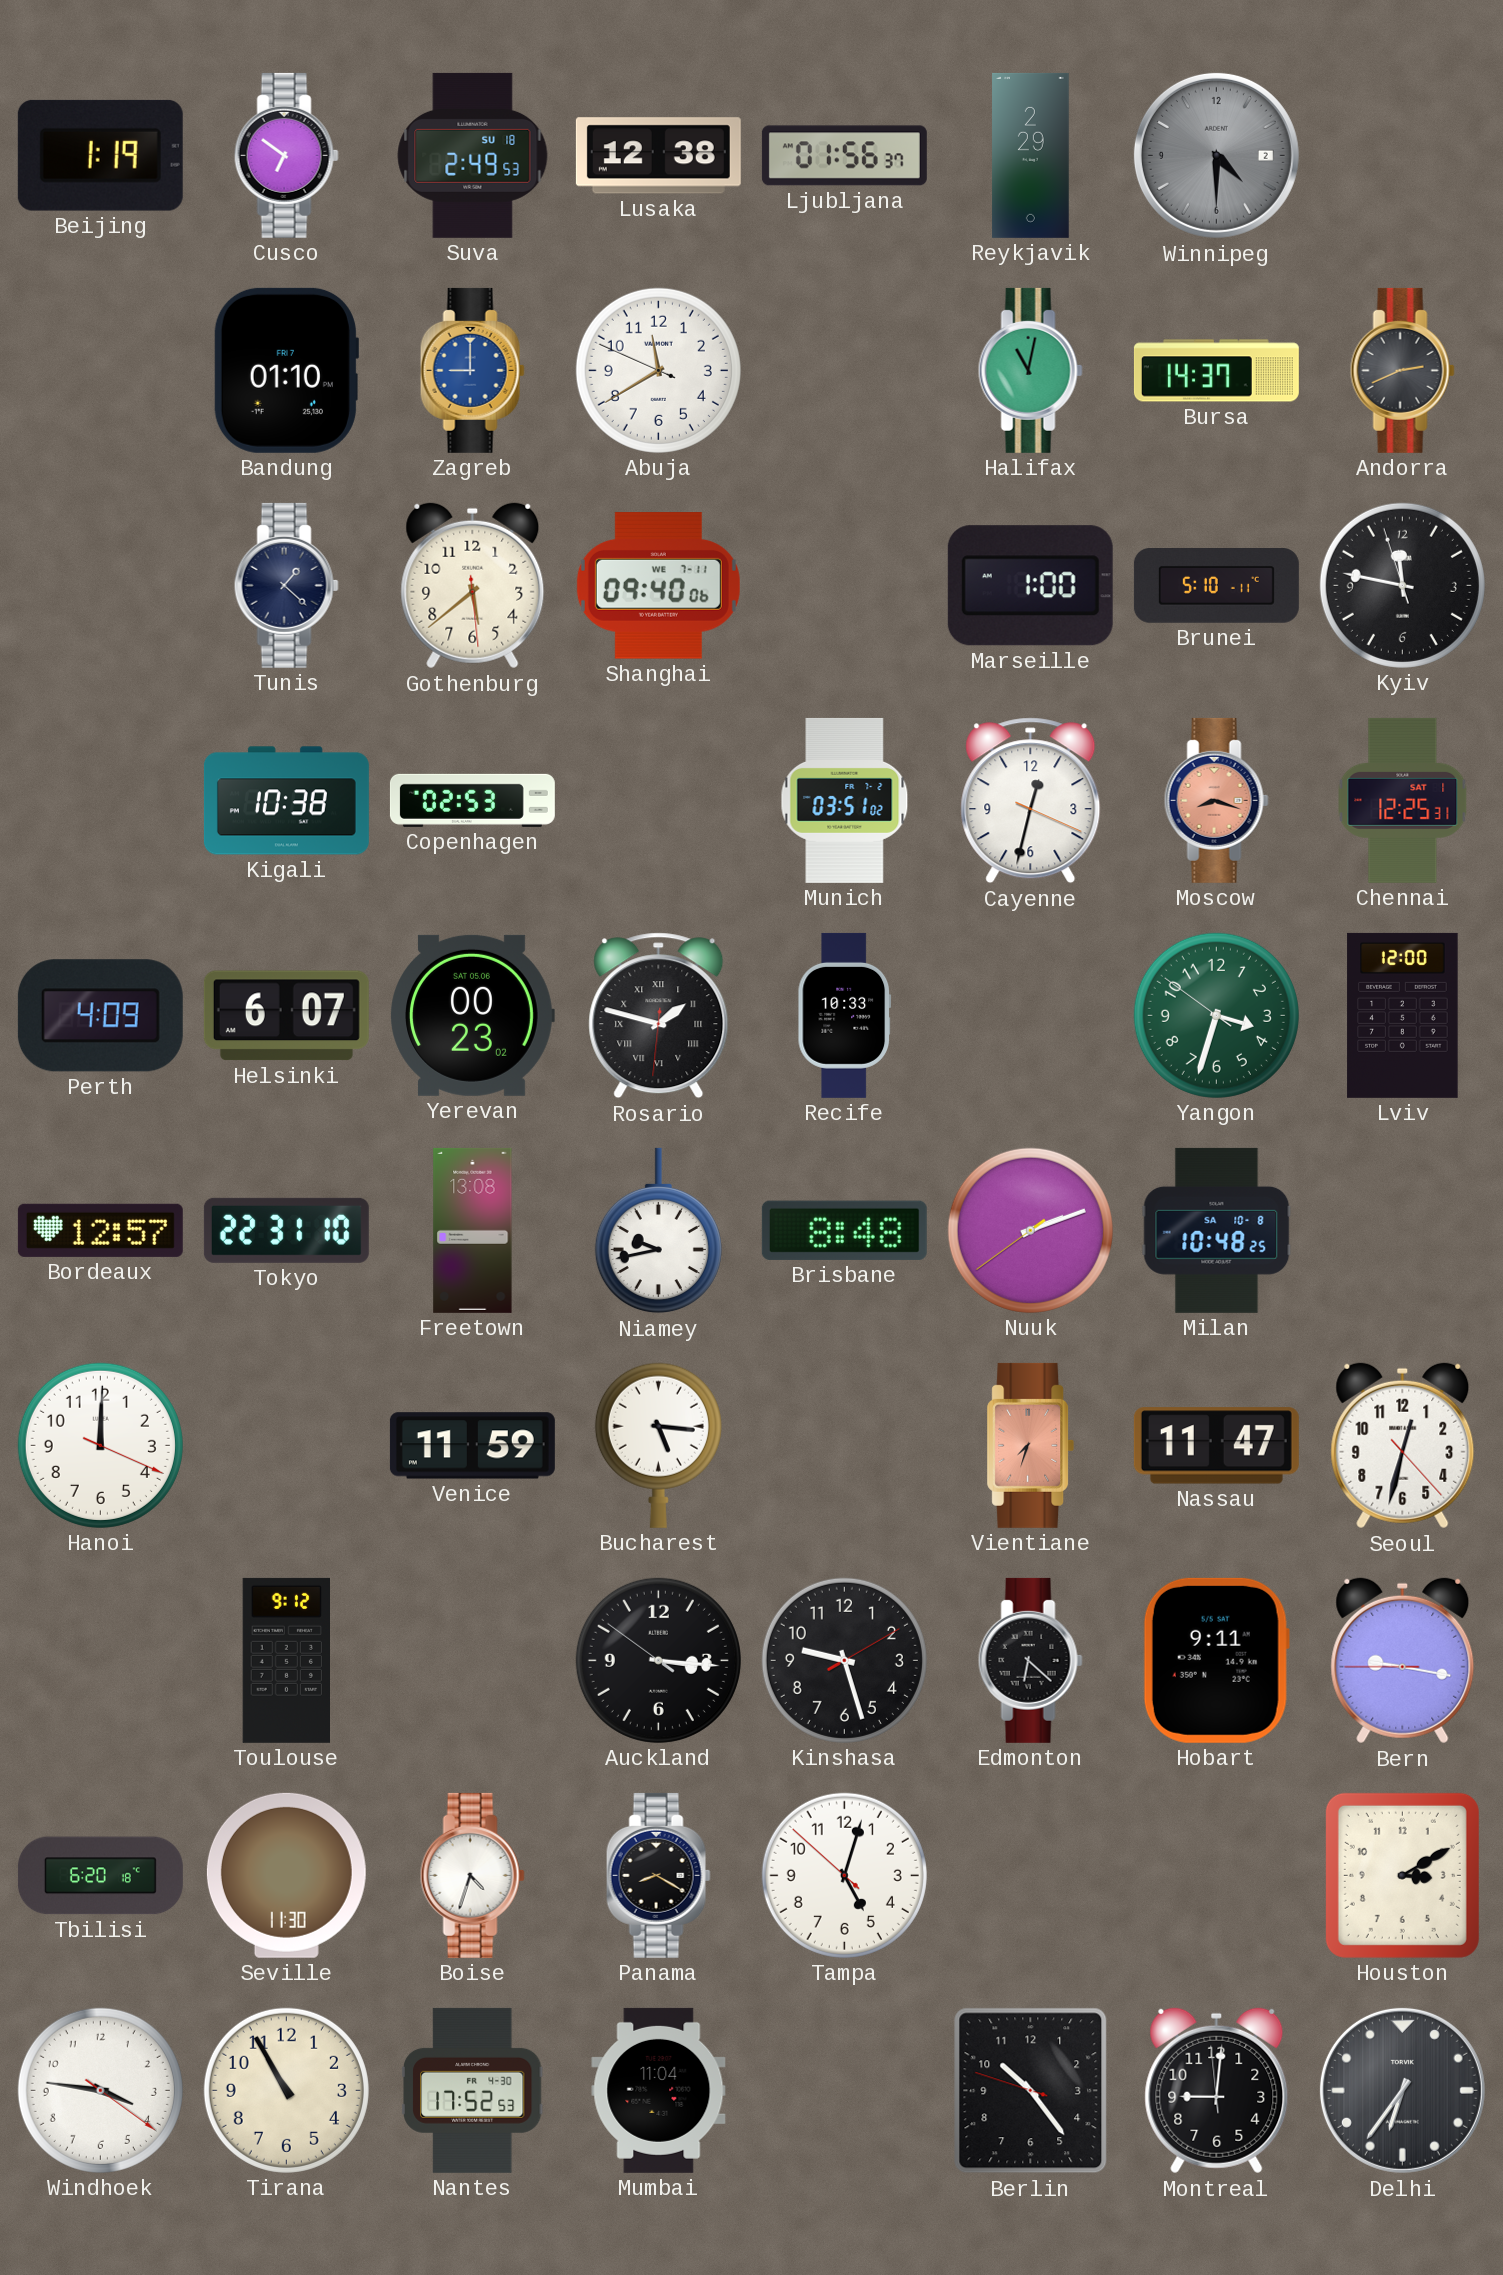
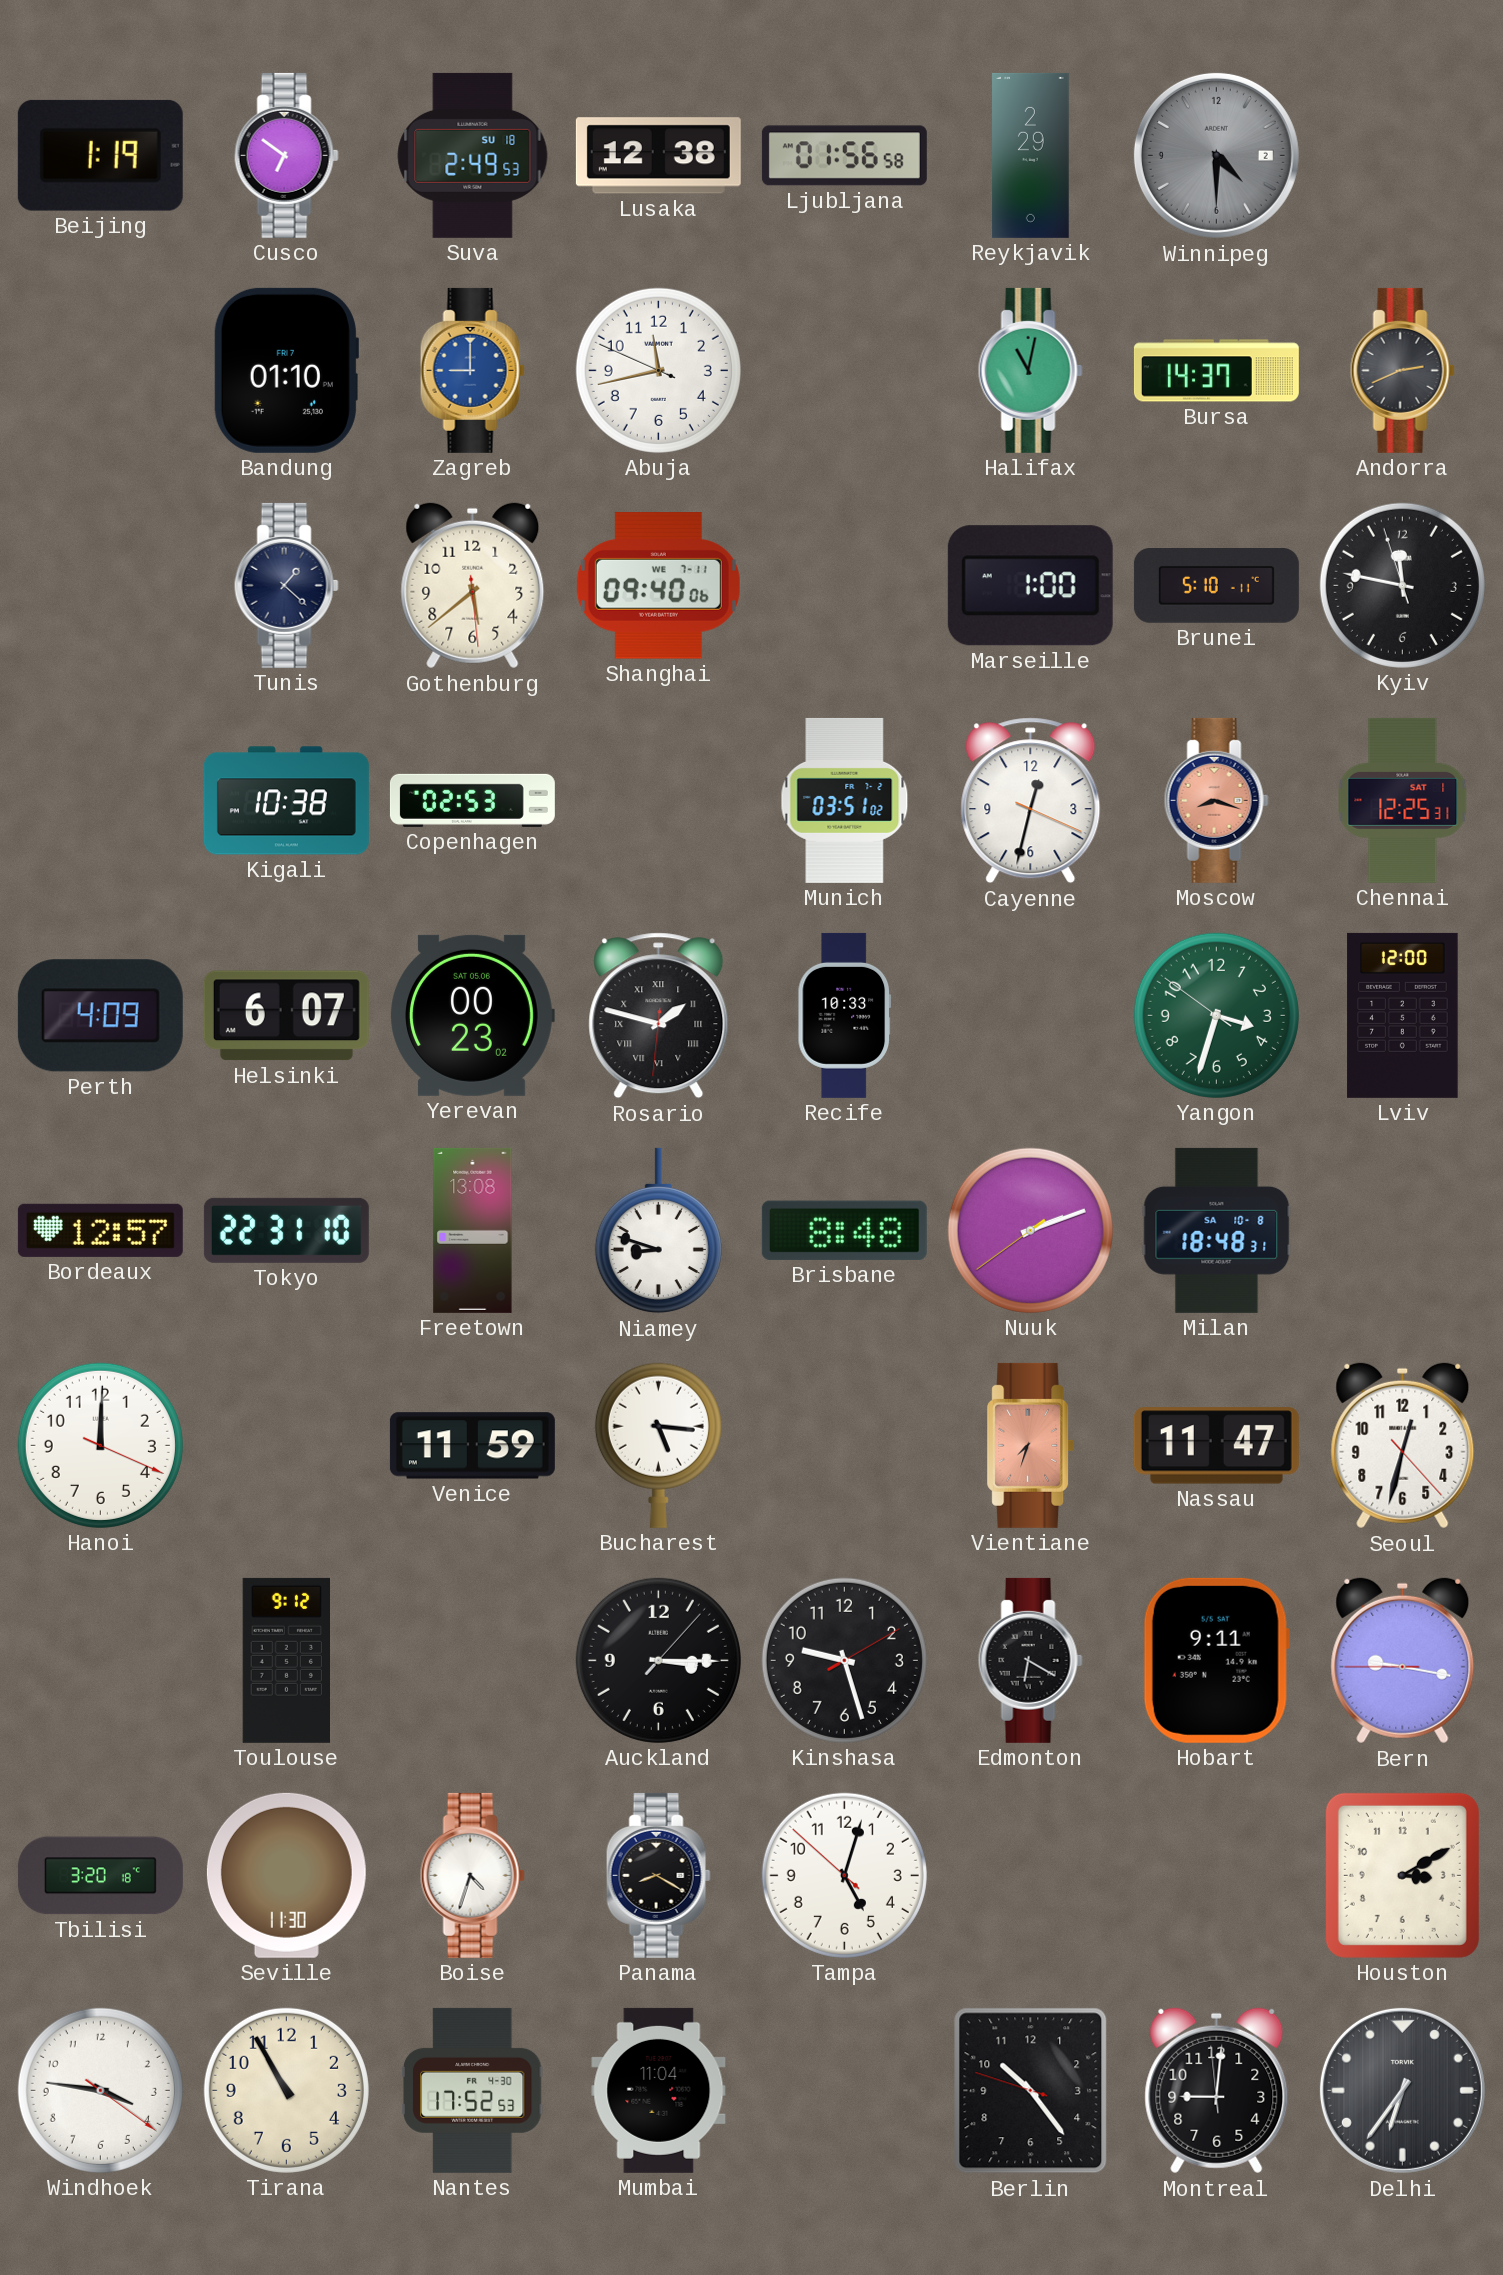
Ljubljana: 01:56:37 -> 01:56:58 (844, 156)
Abuja: 11:39 -> 11:42 (658, 370)
Niamey: 9:43 -> 8:48 (658, 1231)
Milan: 10:48 -> 18:48 (1217, 1230)
Auckland: 3:15:51 -> 3:15:07 (658, 1660)
Edmonton: 6:22 -> 6:20 (1030, 1660)
Tbilisi: 6:20 -> 3:20 (100, 1876)
